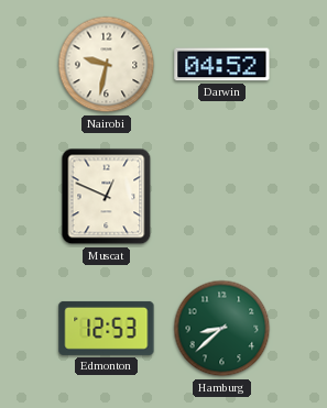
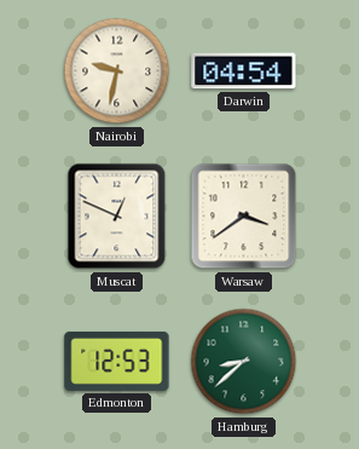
Darwin: 04:52 -> 04:54 (244, 71)
Warsaw: none -> 3:39 (244, 217)
